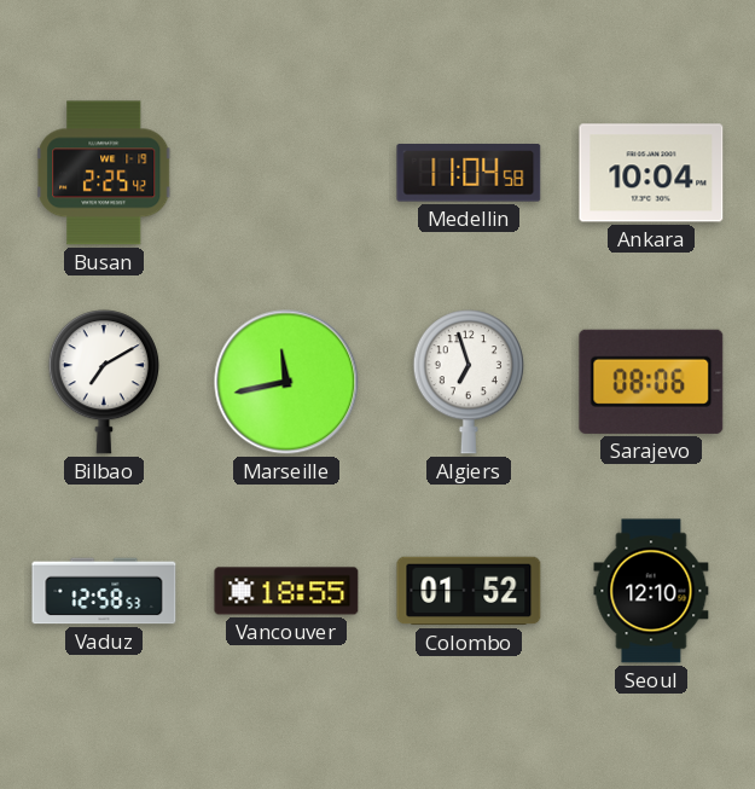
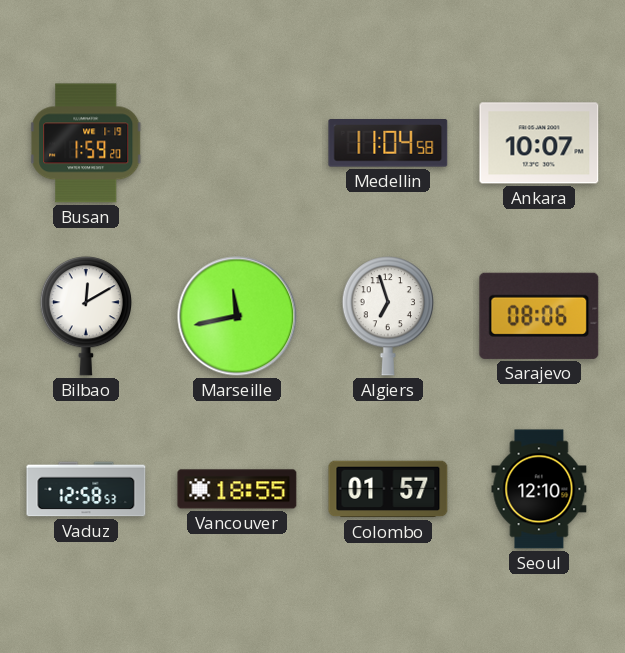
Busan: 2:25 -> 1:59 (87, 143)
Ankara: 10:04 -> 10:07 (539, 143)
Bilbao: 7:10 -> 12:10 (86, 316)
Colombo: 01:52 -> 01:57 (388, 489)
